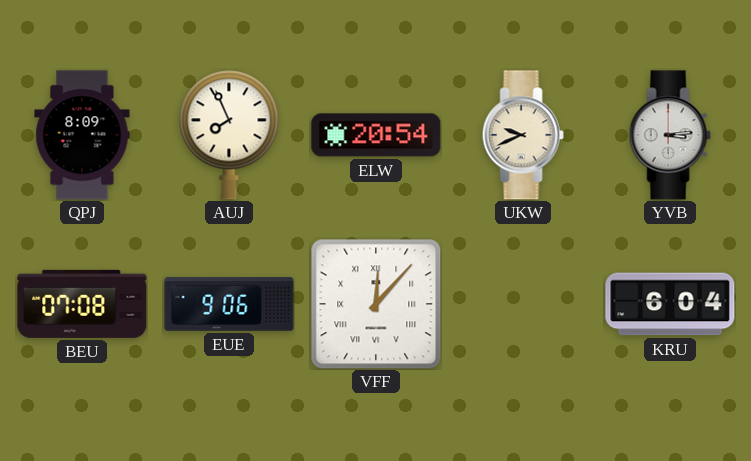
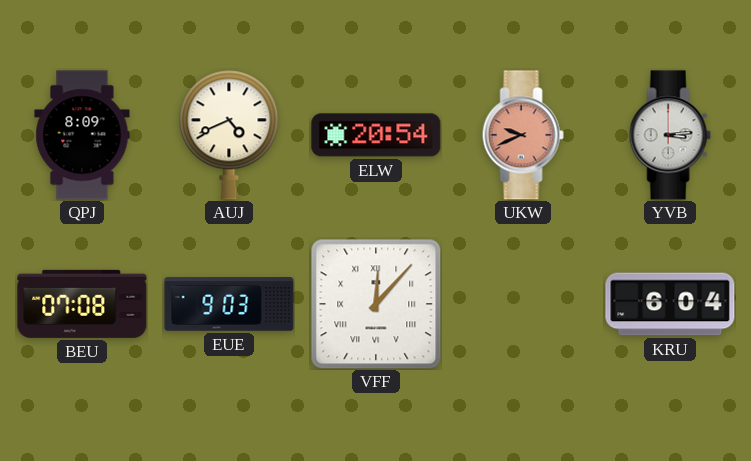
AUJ: 7:56 -> 4:41 (229, 135)
UKW dial: cream -> salmon (523, 135)
EUE: 9:06 -> 9:03 (229, 304)
